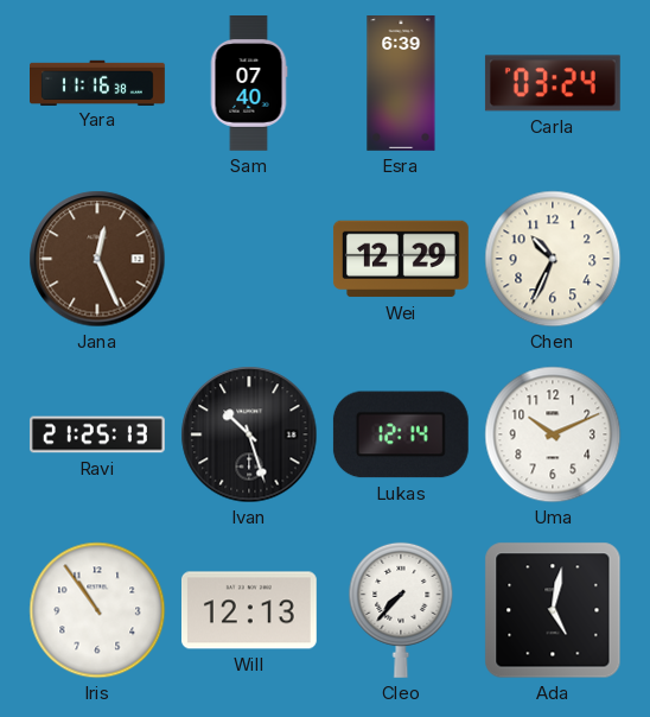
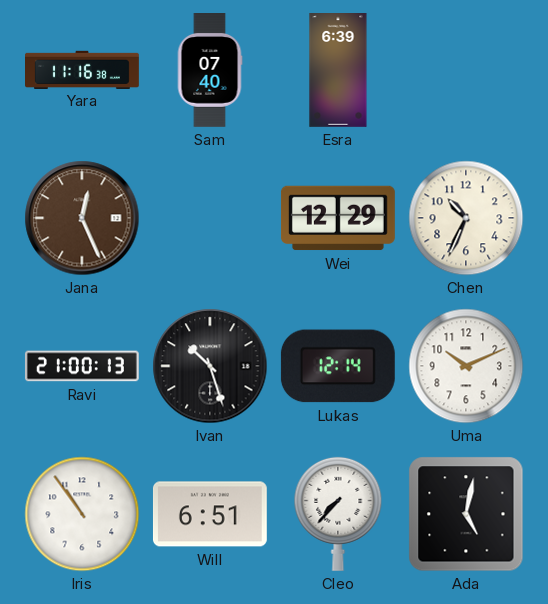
Carla: 03:24 -> none (553, 83)
Ravi: 21:25 -> 21:00 (82, 366)
Will: 12:13 -> 6:51 (210, 514)
